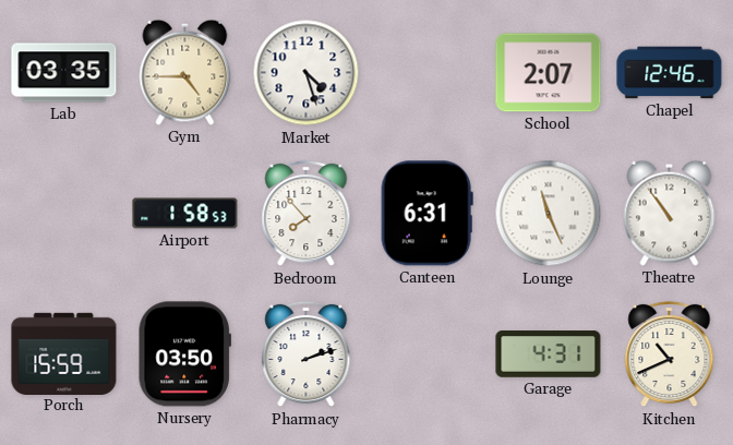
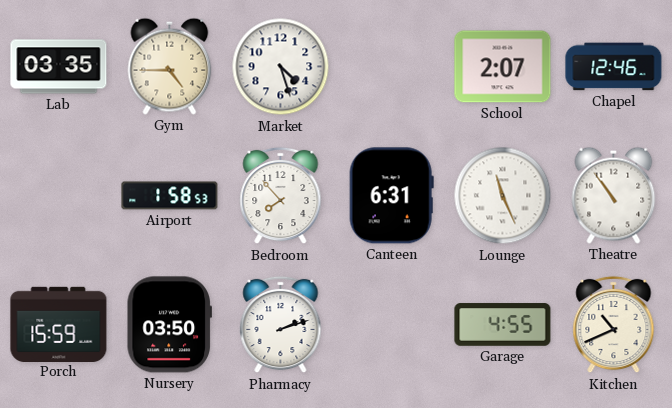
Garage: 4:31 -> 4:55 (503, 325)
